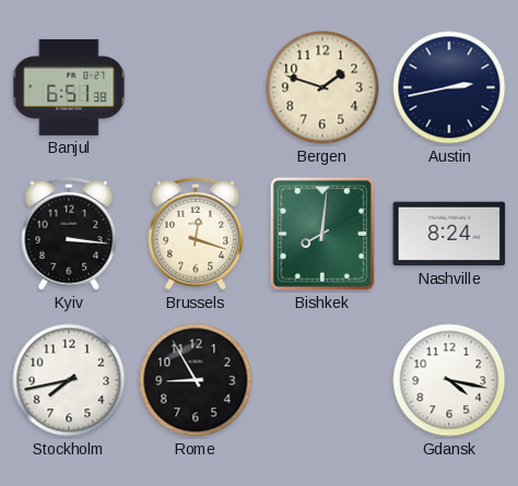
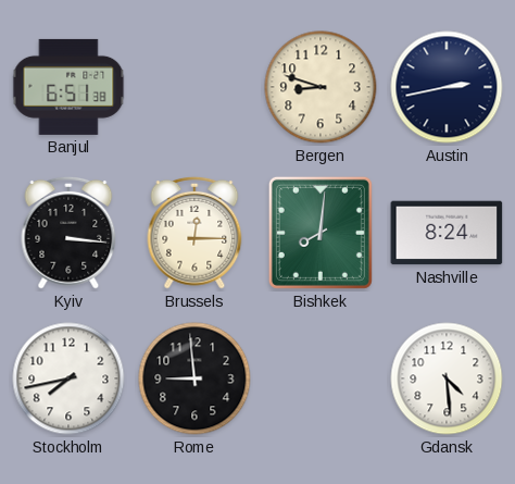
Bergen: 1:48 -> 8:48 (321, 87)
Brussels: 12:18 -> 12:15 (194, 233)
Rome: 8:55 -> 8:59 (194, 378)
Gdansk: 4:17 -> 4:29 (447, 378)
